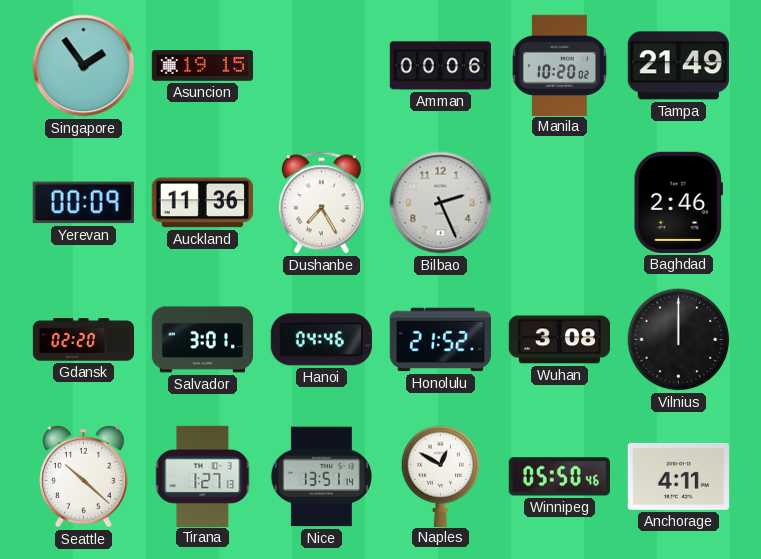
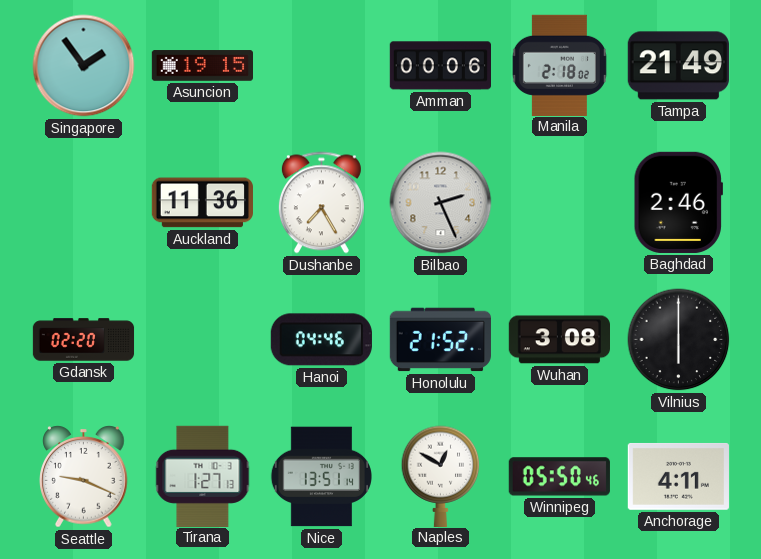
Manila: 10:20 -> 2:18 (559, 65)
Yerevan: 00:09 -> none (83, 203)
Salvador: 3:01 -> none (203, 340)
Vilnius: 12:00 -> 6:00 (679, 340)
Seattle: 10:22 -> 9:19 (84, 477)
